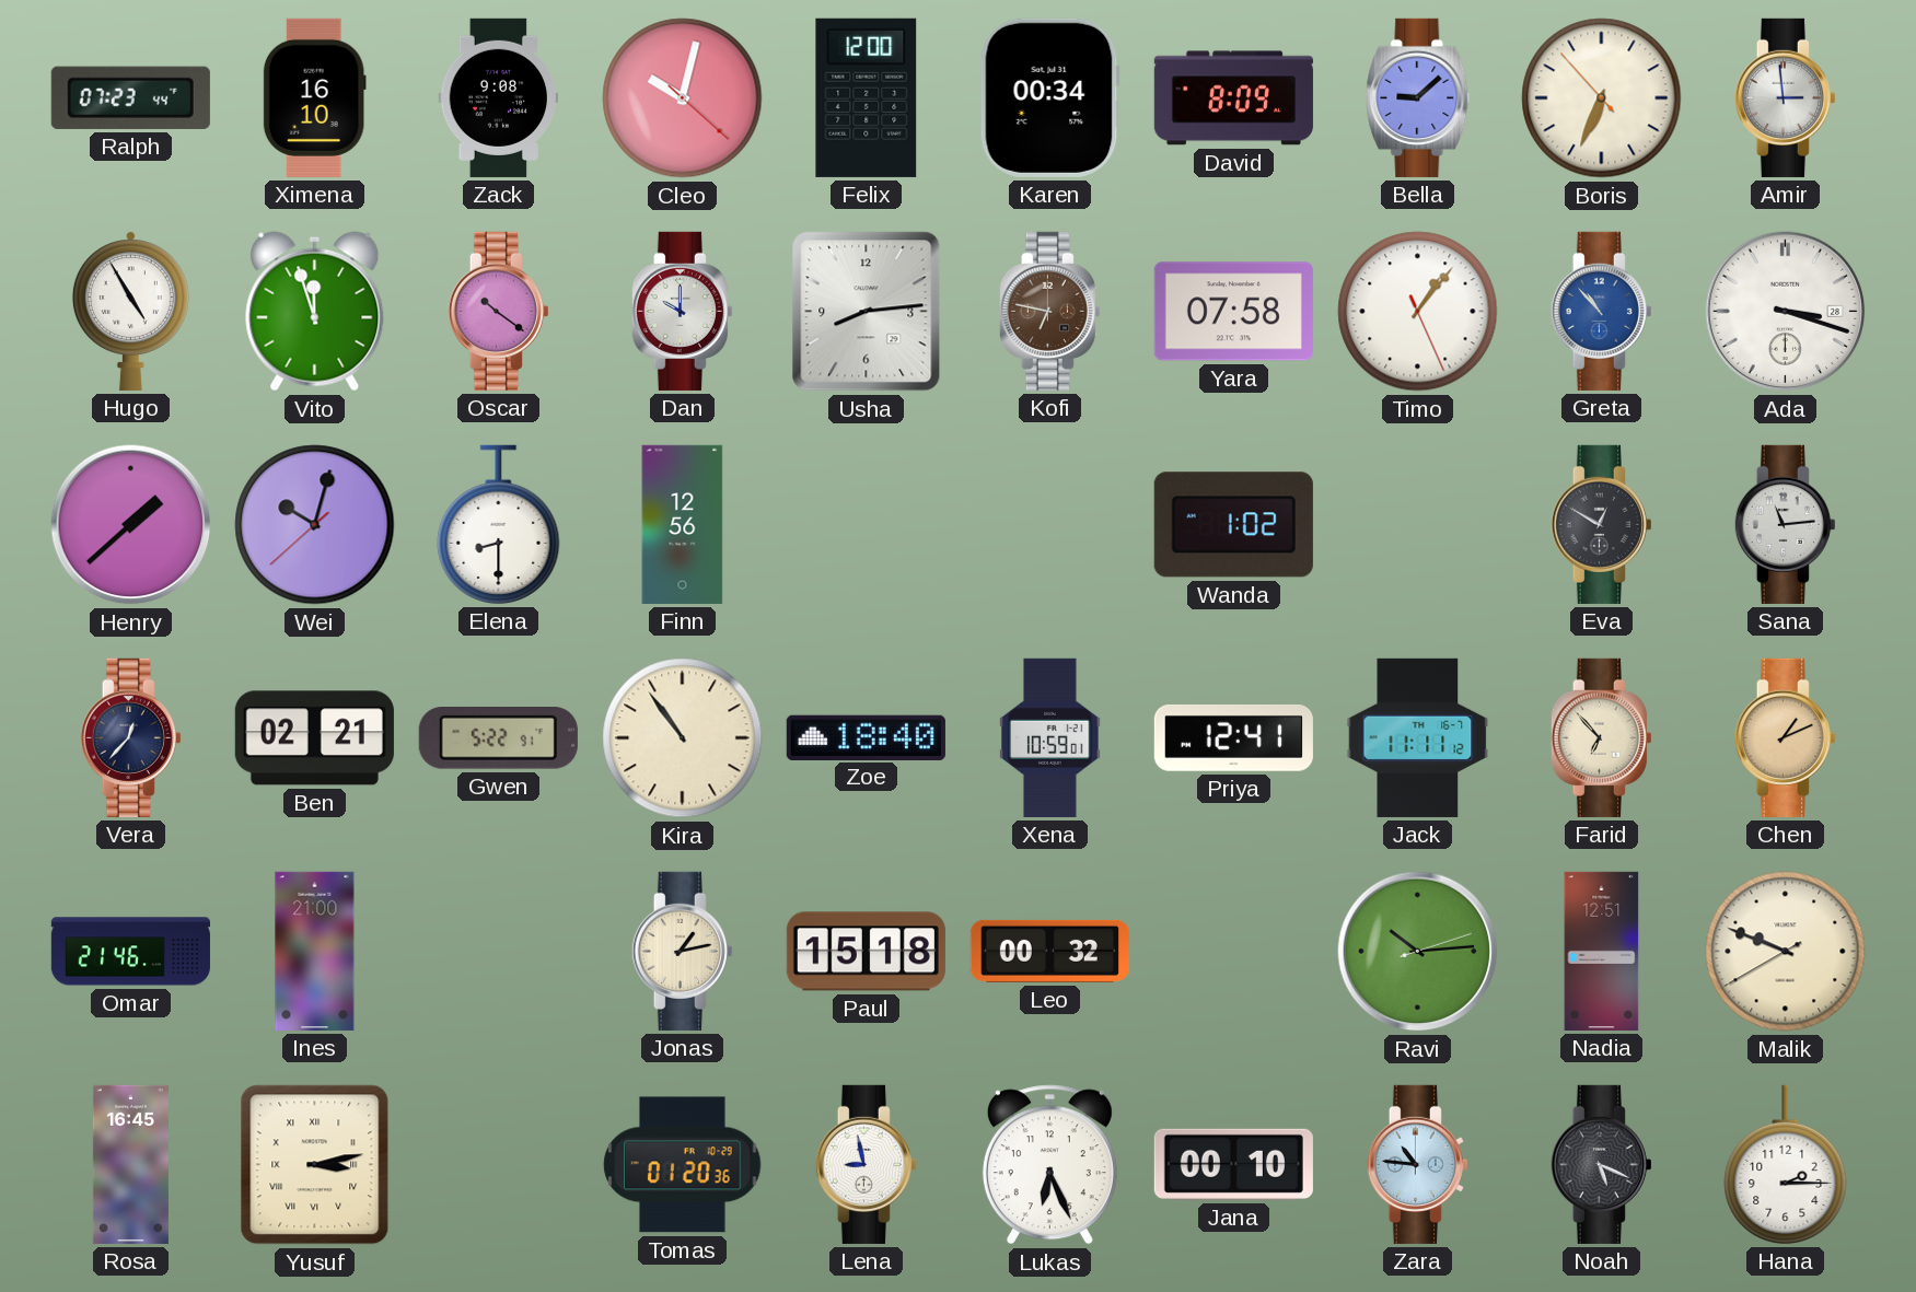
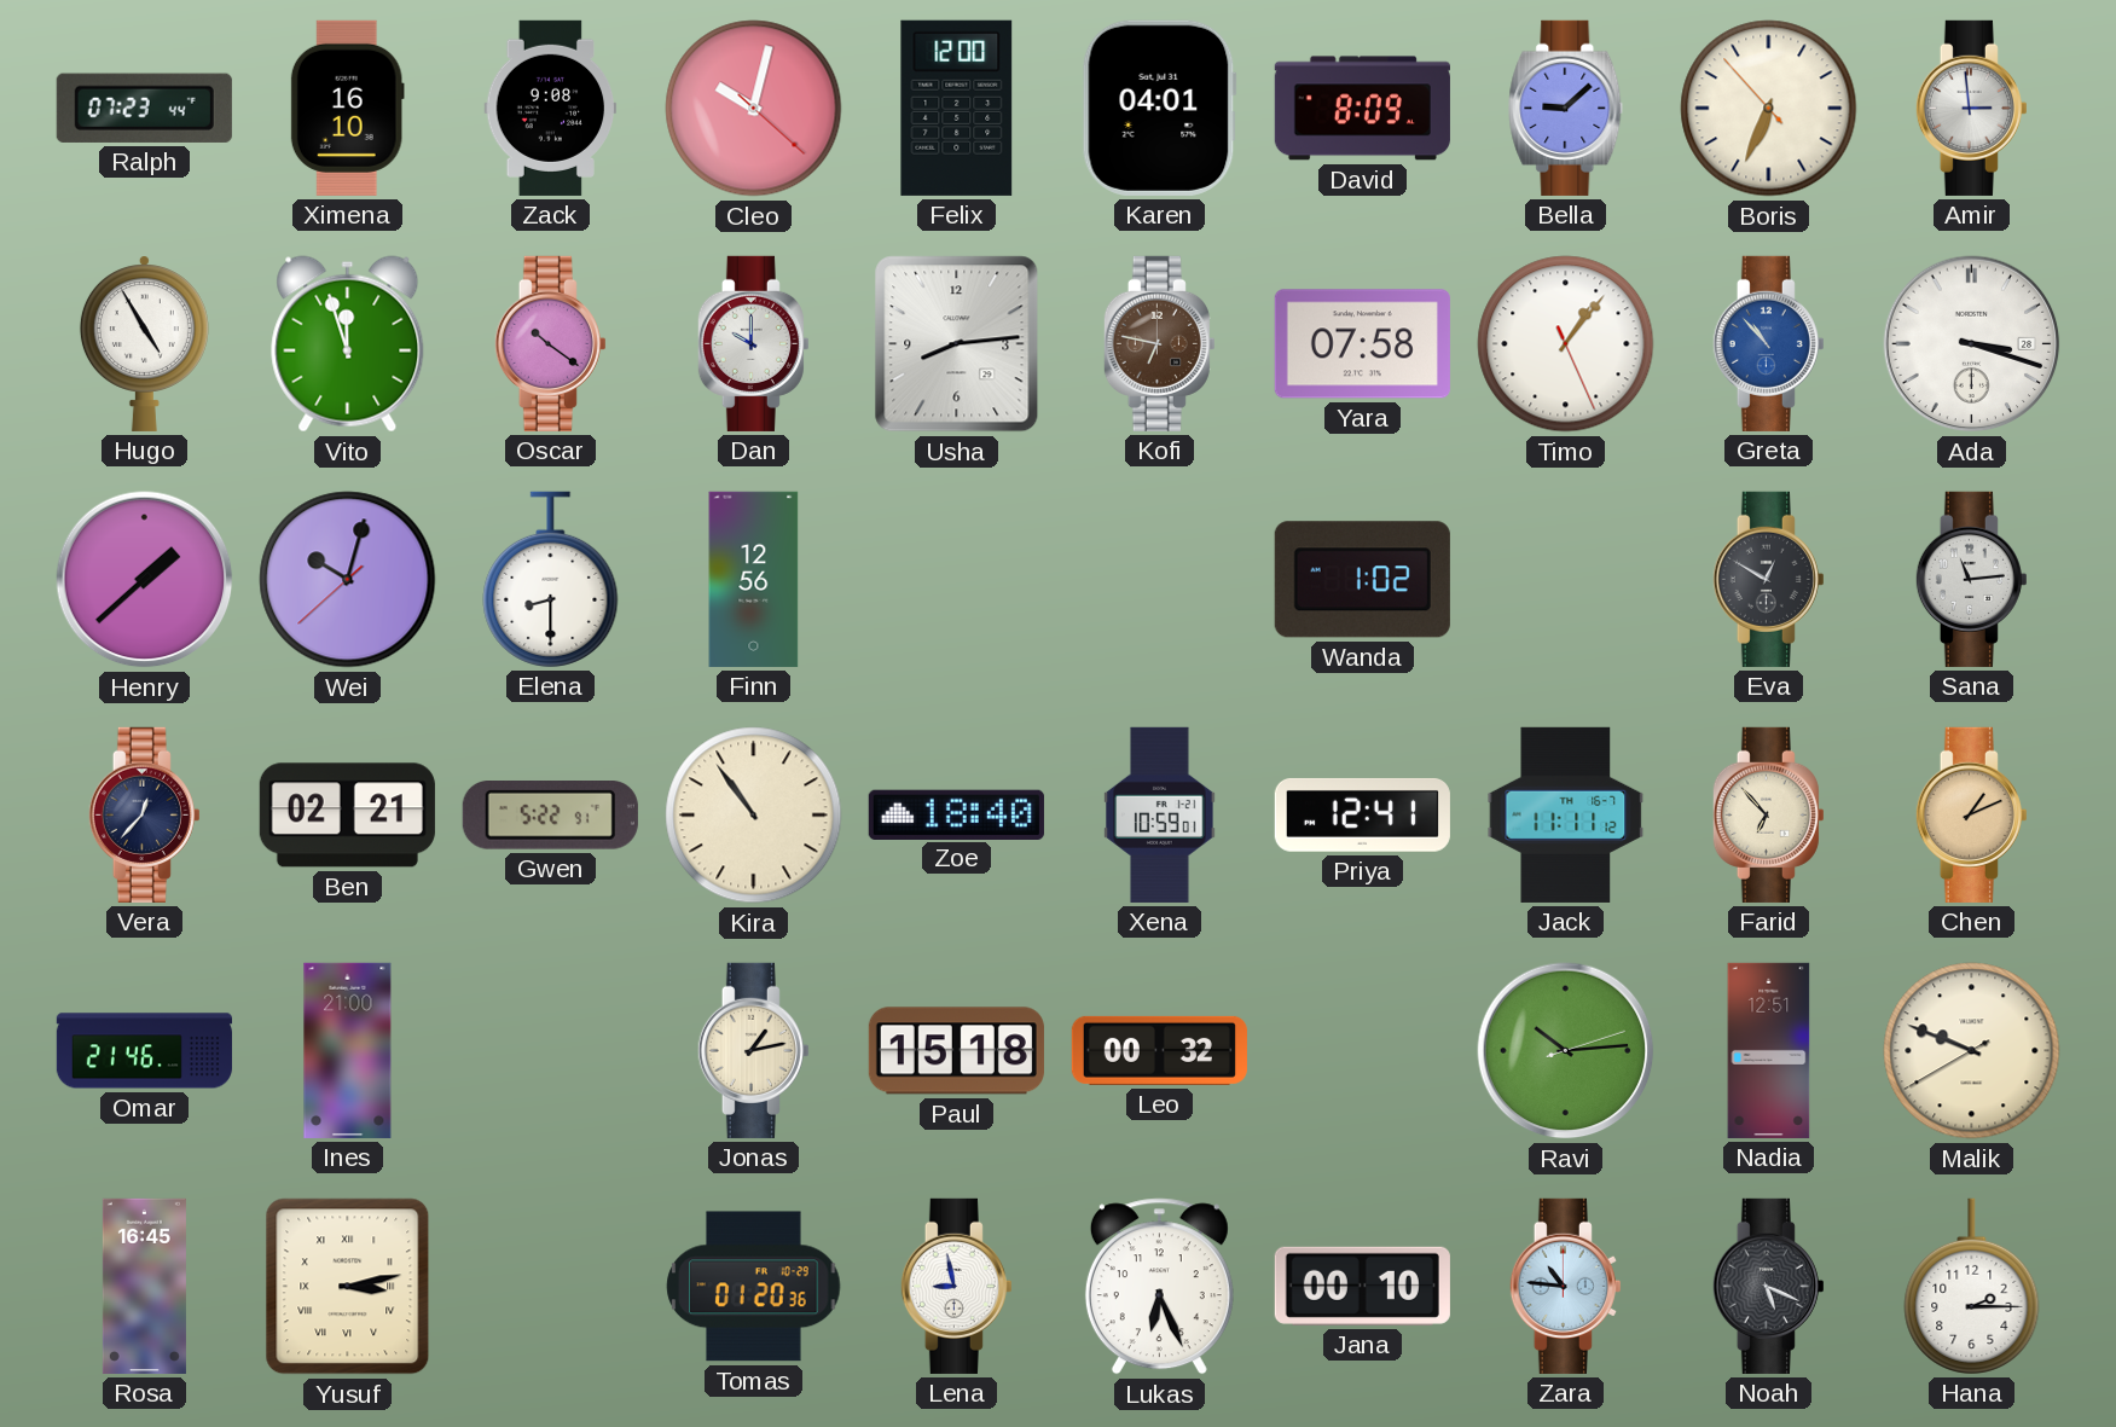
Karen: 00:34 -> 04:01 (1159, 108)
